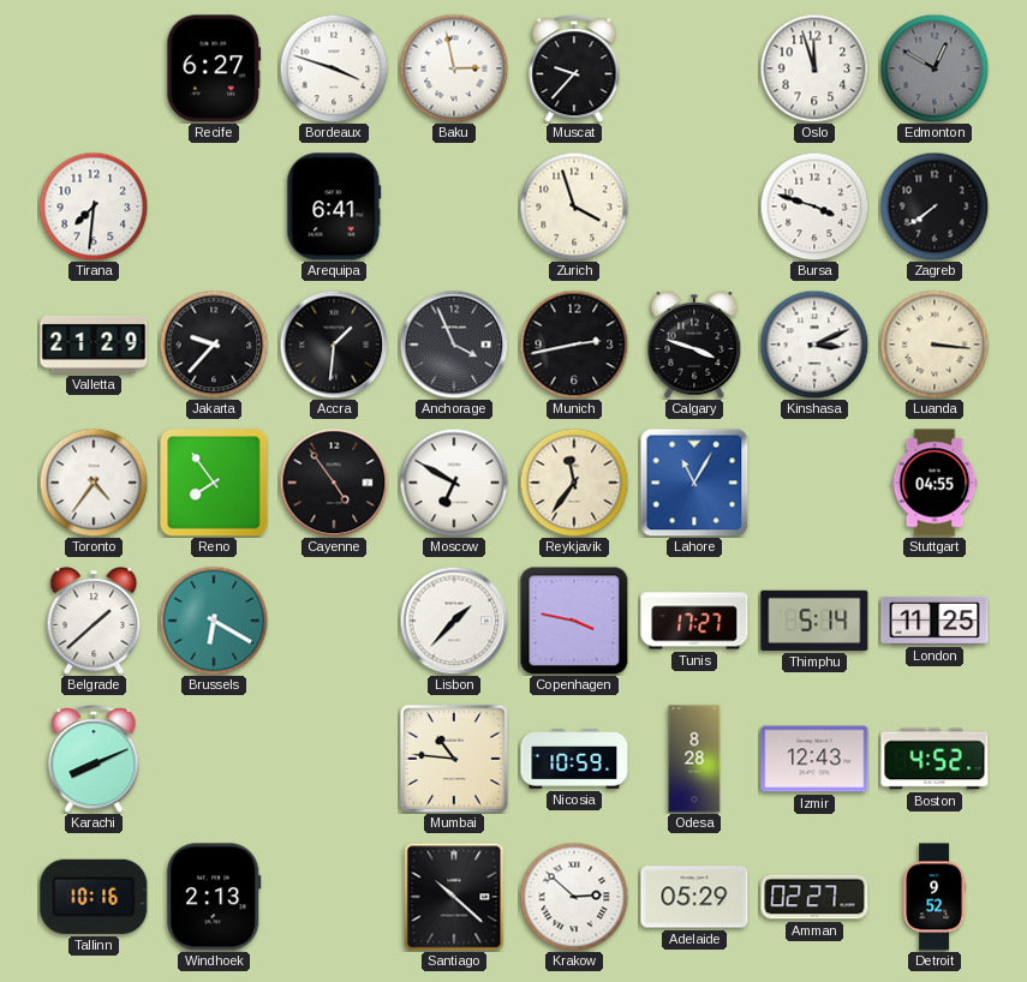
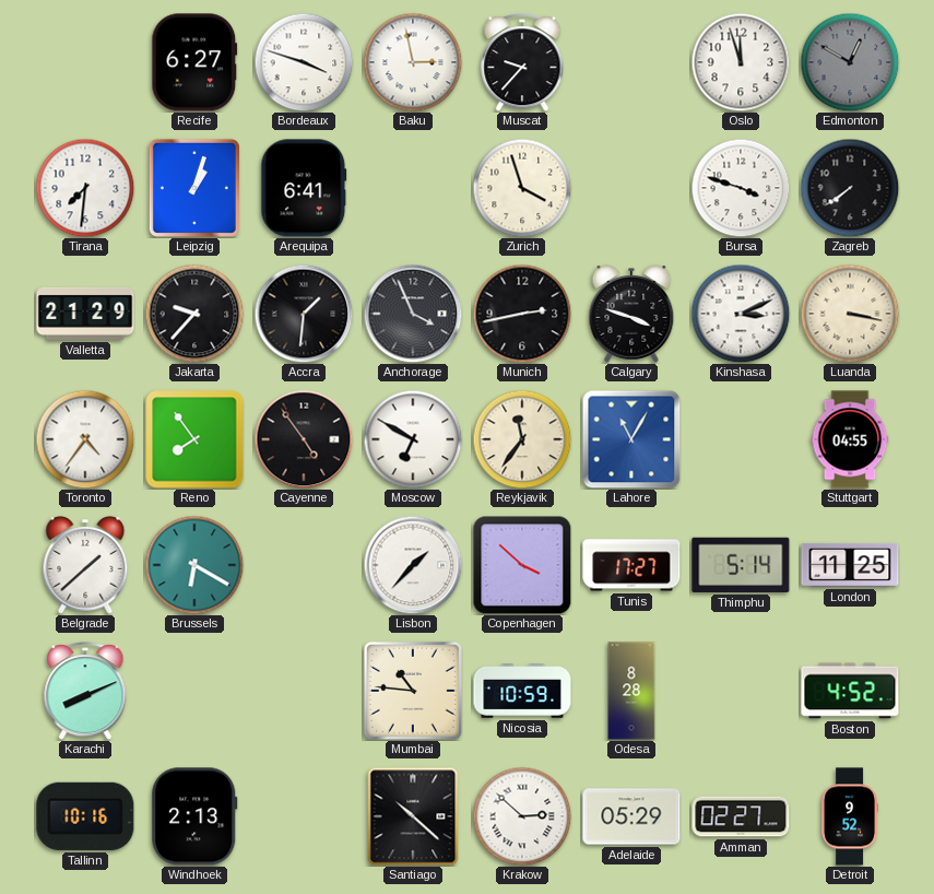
Leipzig: none -> 1:03 (194, 188)
Luanda: 3:16 -> 3:17 (850, 314)
Copenhagen: 3:47 -> 3:52 (522, 565)
Izmir: 12:43 -> none (814, 759)
